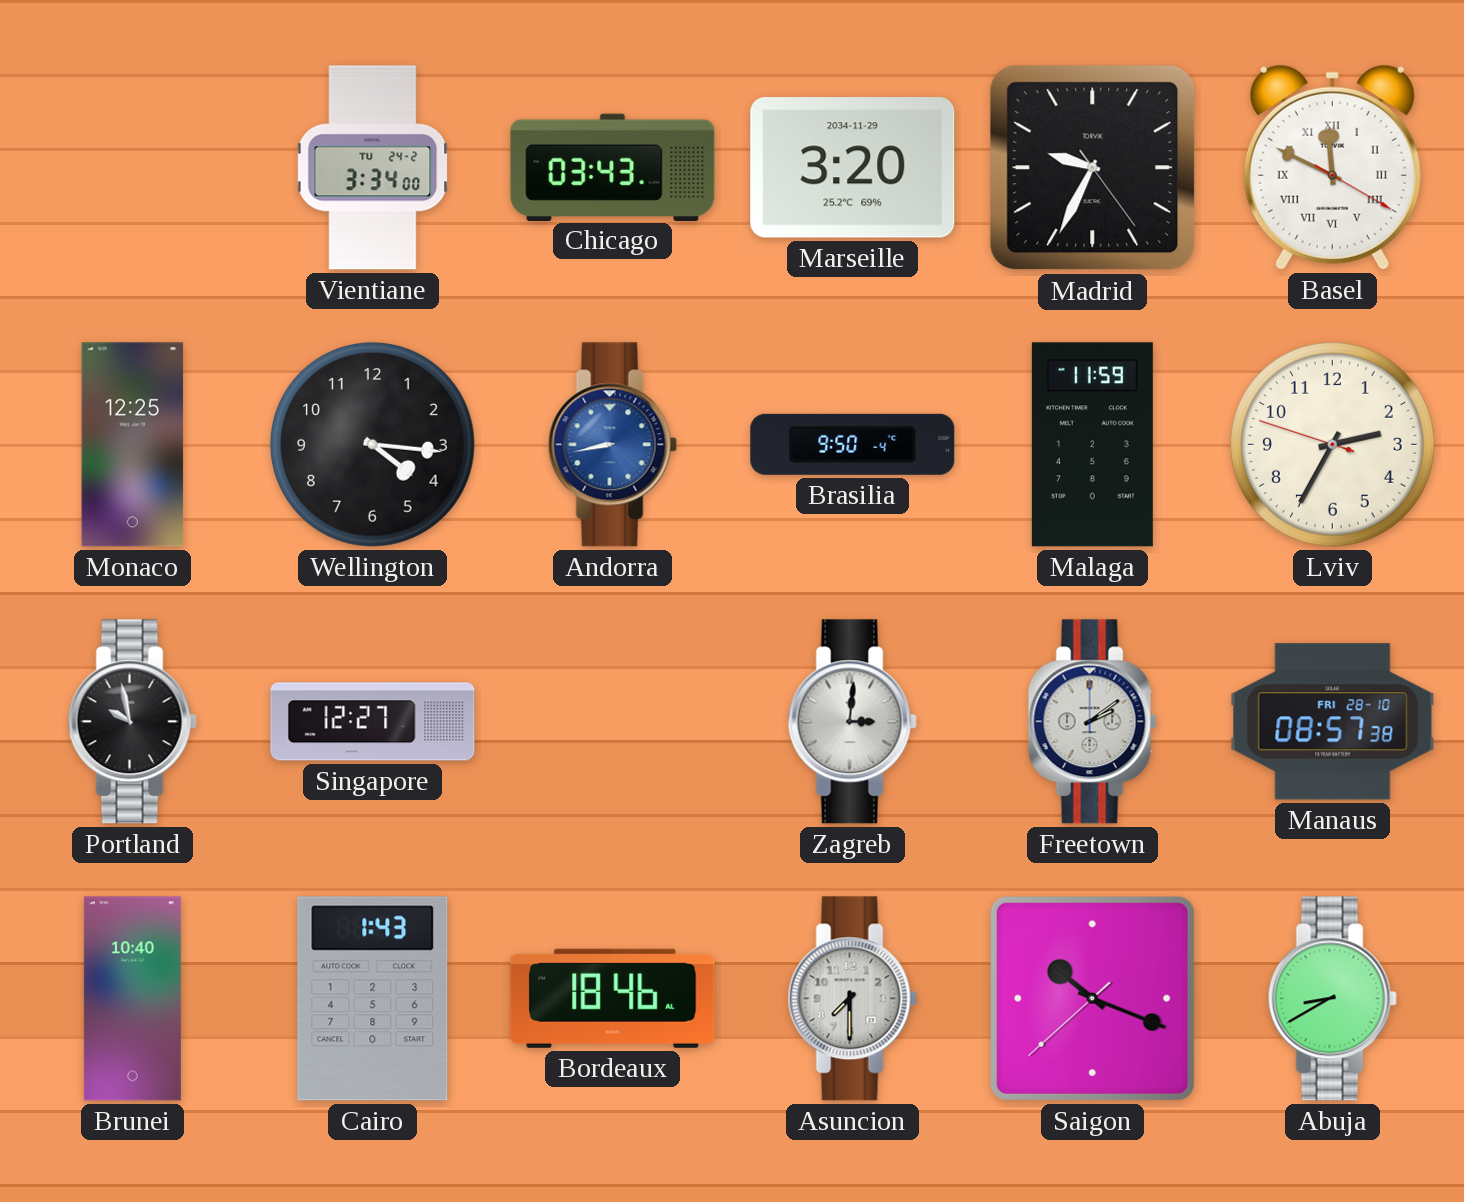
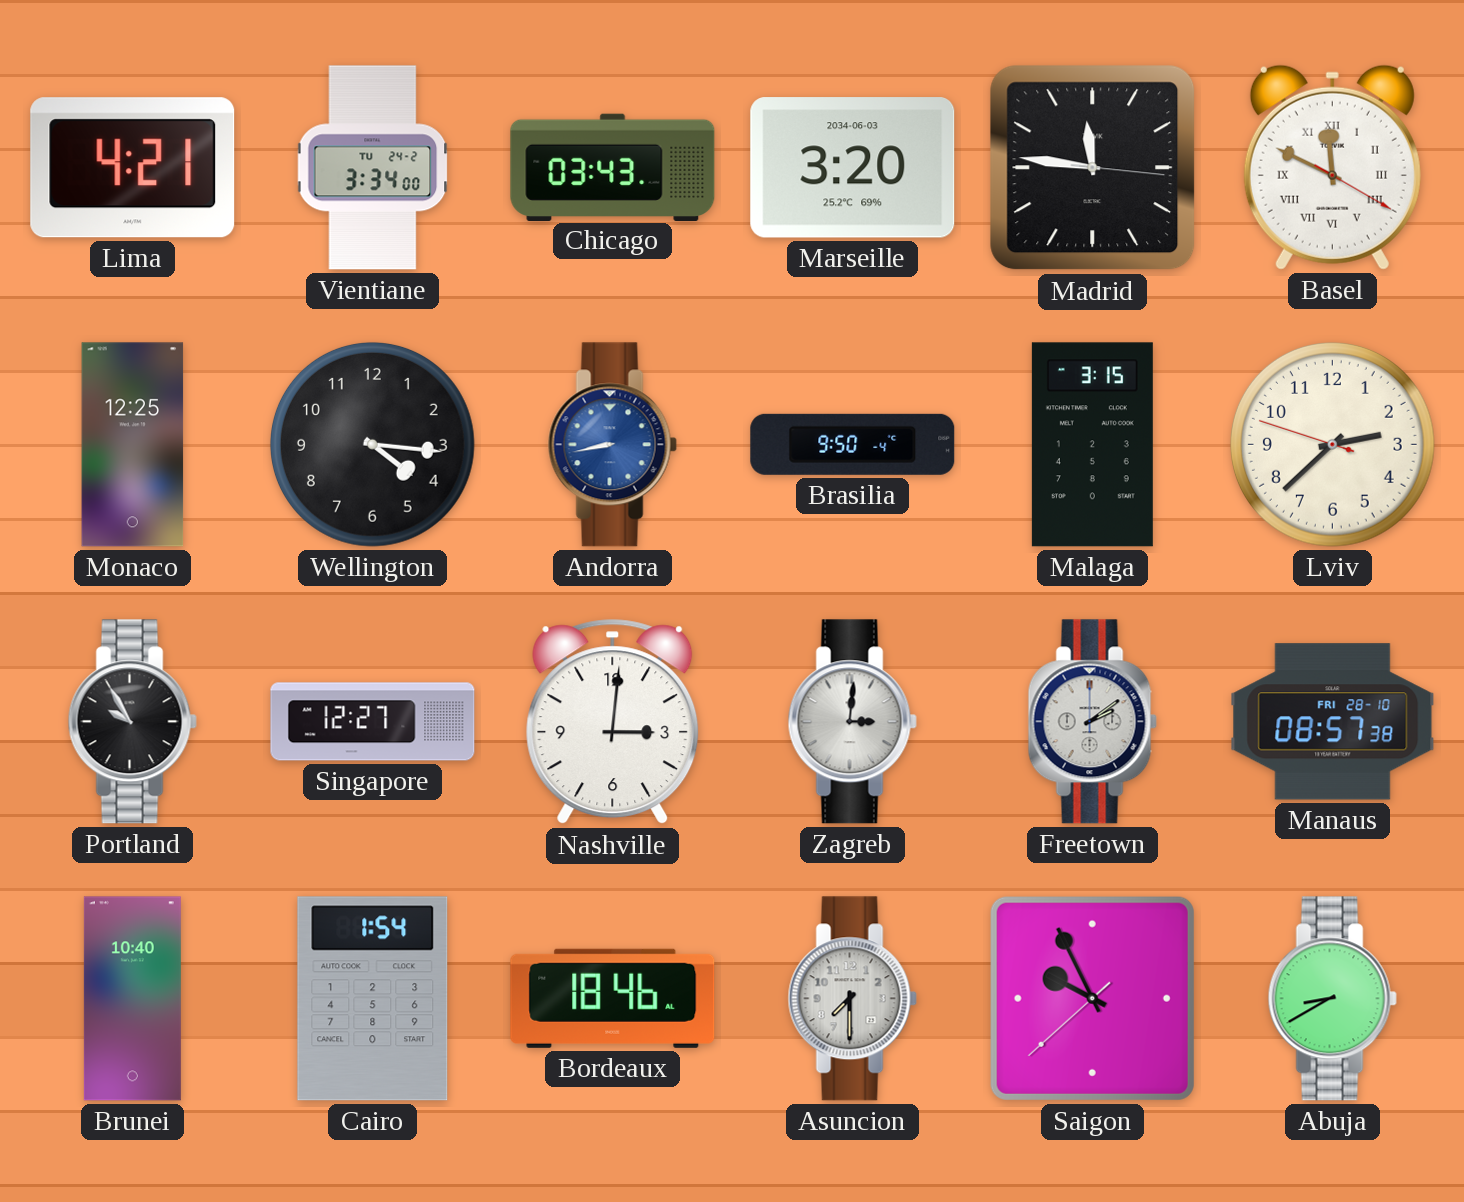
Lima: none -> 4:21 (133, 168)
Marseille date: 2034-11-29 -> 2034-06-03 (853, 168)
Madrid: 9:34 -> 11:46 (1093, 168)
Malaga: 11:59 -> 3:15 (1092, 445)
Lviv: 2:34 -> 2:37 (1332, 444)
Portland: 9:58 -> 9:55 (132, 722)
Nashville: none -> 3:01 (613, 722)
Cairo: 1:43 -> 1:54 (373, 999)
Saigon: 10:18 -> 9:55 (1092, 998)
